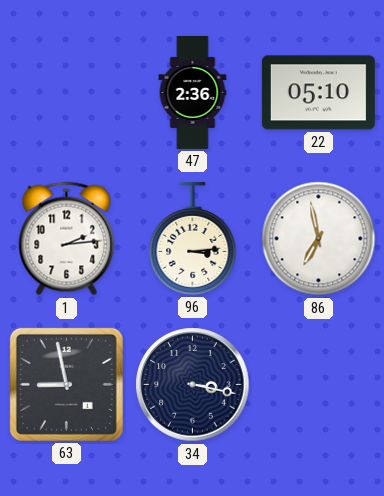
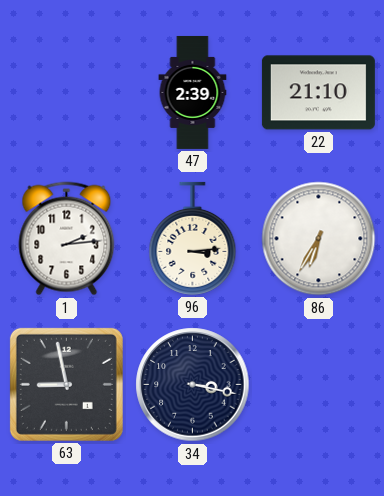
47: 2:36 -> 2:39 (193, 92)
22: 05:10 -> 21:10 (318, 93)
86: 6:58 -> 6:35 (319, 239)
